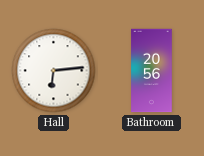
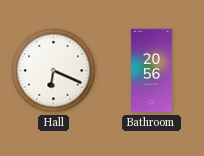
Hall: 6:14 -> 6:19 (54, 71)
